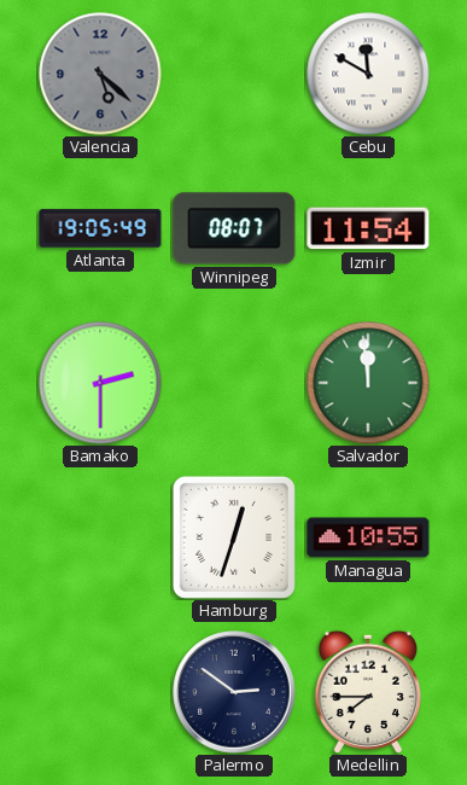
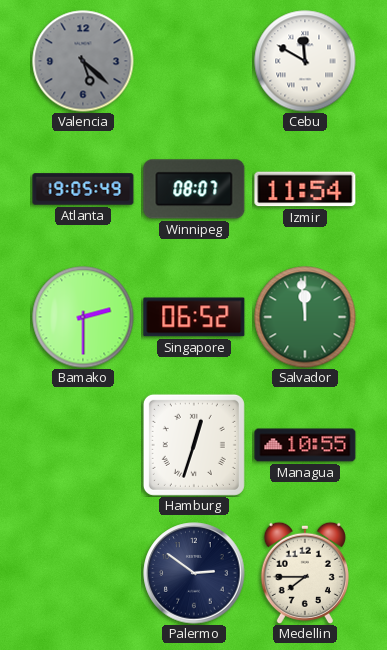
Singapore: none -> 06:52 (194, 317)
